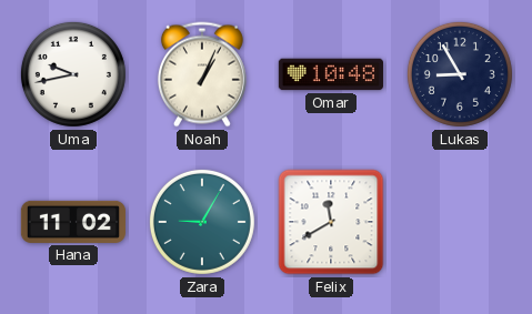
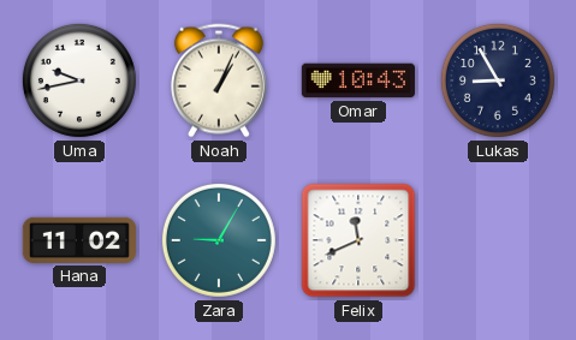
Omar: 10:48 -> 10:43 (358, 80)
Felix: 11:40 -> 11:41 (358, 240)
